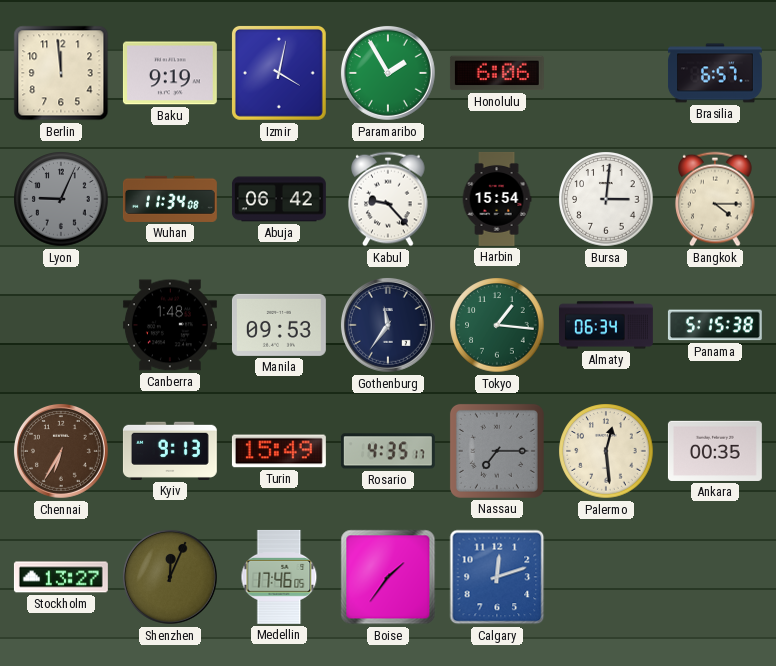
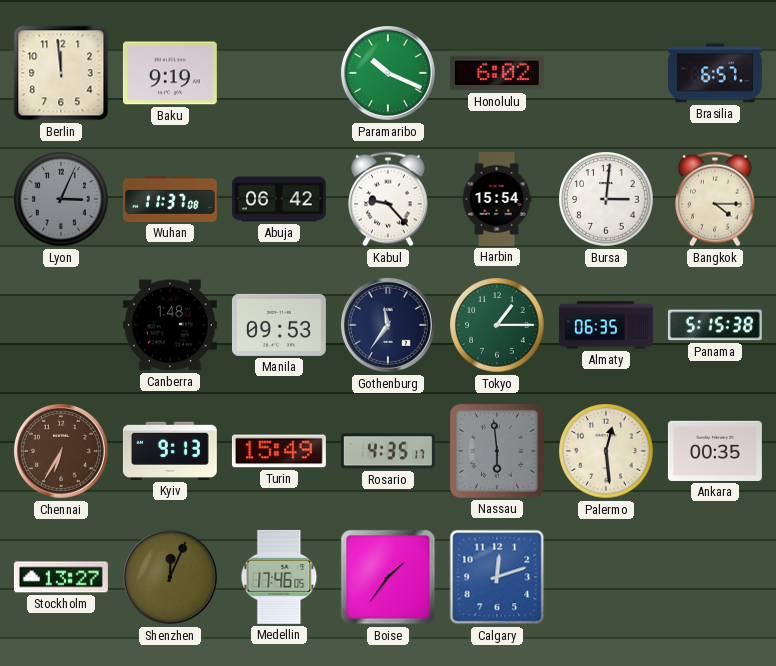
Izmir: 4:02 -> none (279, 73)
Paramaribo: 1:55 -> 10:19 (388, 73)
Honolulu: 6:06 -> 6:02 (497, 73)
Lyon: 9:04 -> 3:04 (61, 199)
Wuhan: 11:34 -> 11:37 (170, 199)
Tokyo: 1:16 -> 1:15 (497, 325)
Almaty: 06:34 -> 06:35 (606, 325)
Nassau: 7:15 -> 5:59 (497, 451)
